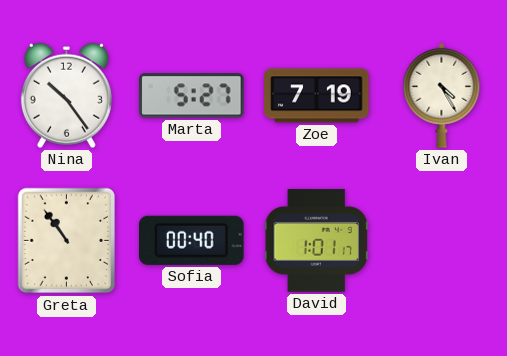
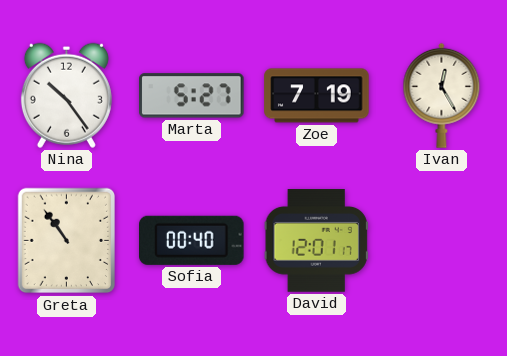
Ivan: 4:25 -> 12:25 (442, 95)
David: 1:01 -> 12:01 (316, 241)
